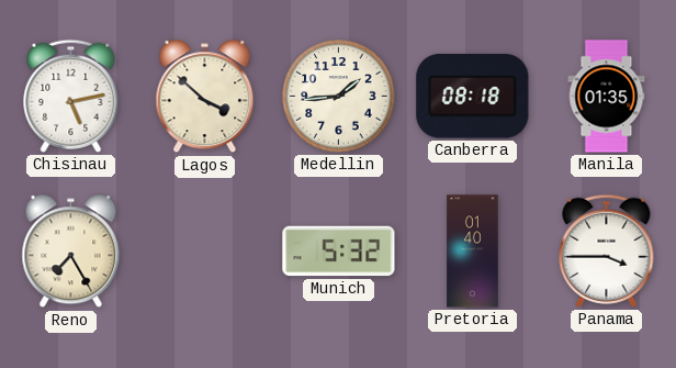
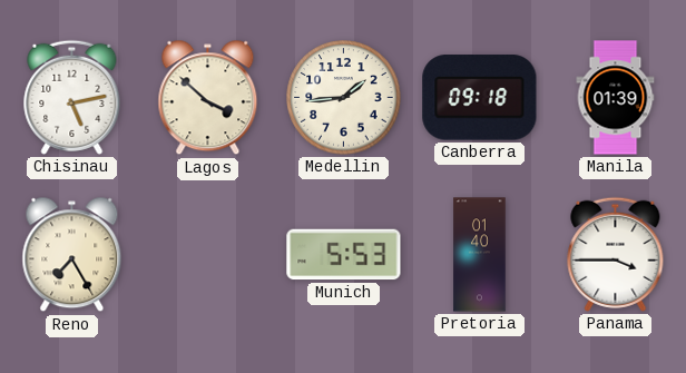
Canberra: 08:18 -> 09:18 (480, 98)
Manila: 01:35 -> 01:39 (616, 98)
Munich: 5:32 -> 5:53 (344, 255)
